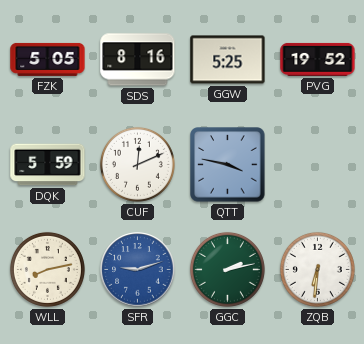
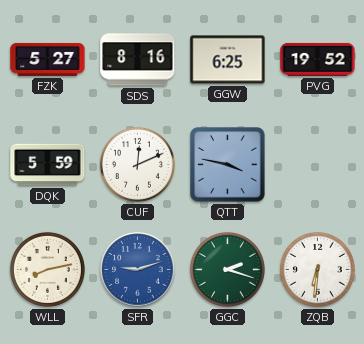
FZK: 5:05 -> 5:27 (48, 59)
GGW: 5:25 -> 6:25 (228, 60)
GGC: 2:13 -> 2:18 (227, 269)
